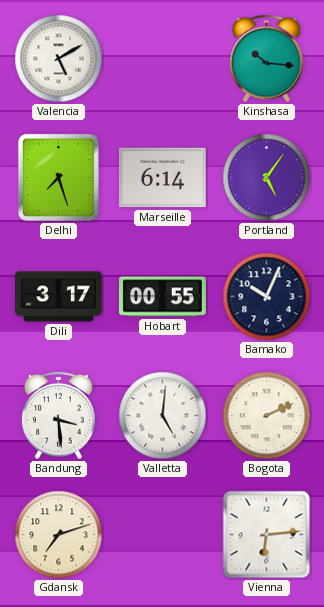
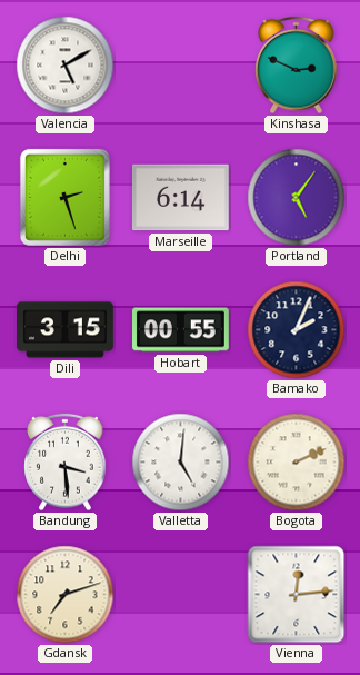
Kinshasa: 10:16 -> 2:49 (297, 66)
Delhi: 7:27 -> 2:27 (64, 197)
Dili: 3:17 -> 3:15 (66, 330)
Bamako: 10:04 -> 2:04 (297, 330)
Vienna: 6:14 -> 12:14 (297, 595)
